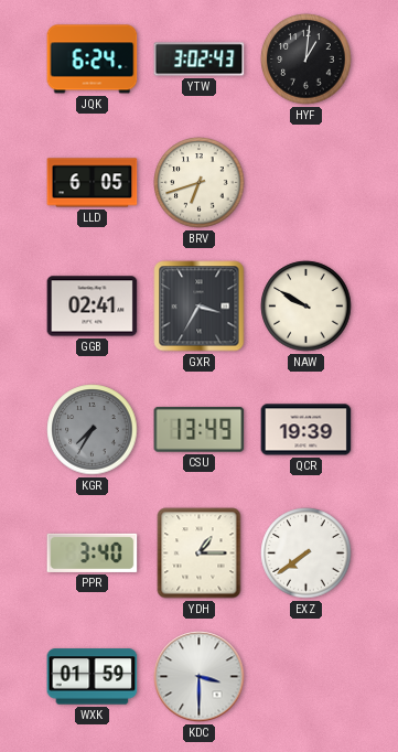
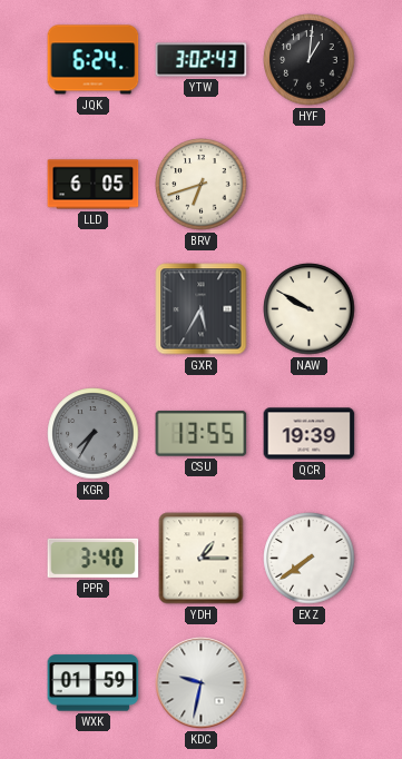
GGB: 02:41 -> none (93, 307)
GXR: 3:35 -> 5:35 (202, 309)
CSU: 13:49 -> 13:55 (202, 433)
KDC: 3:30 -> 9:32 (202, 683)
